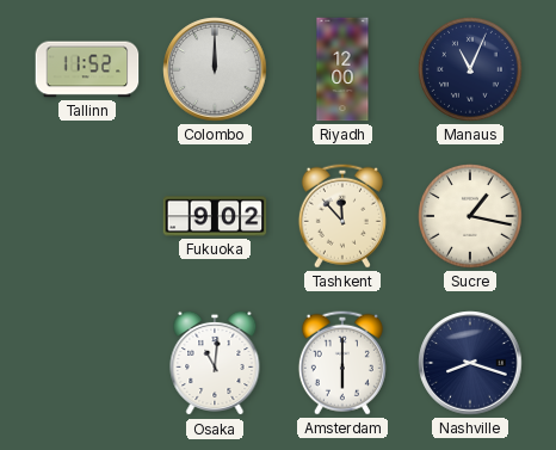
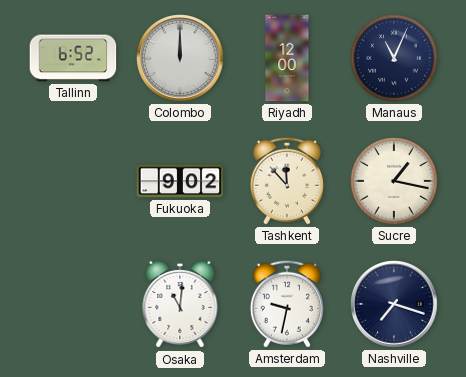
Tallinn: 11:52 -> 6:52 (73, 58)
Amsterdam: 6:00 -> 9:32 (287, 304)
Nashville: 8:18 -> 7:18 (394, 304)
